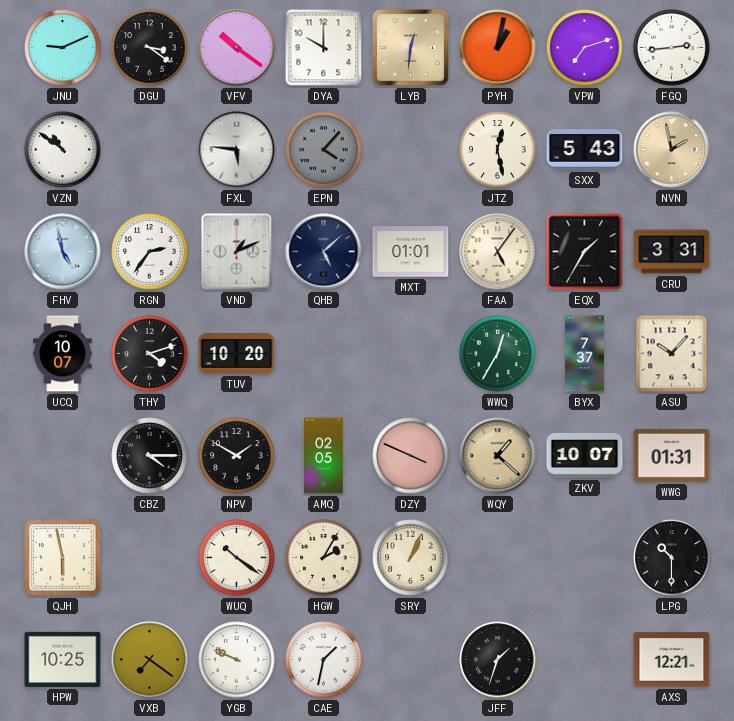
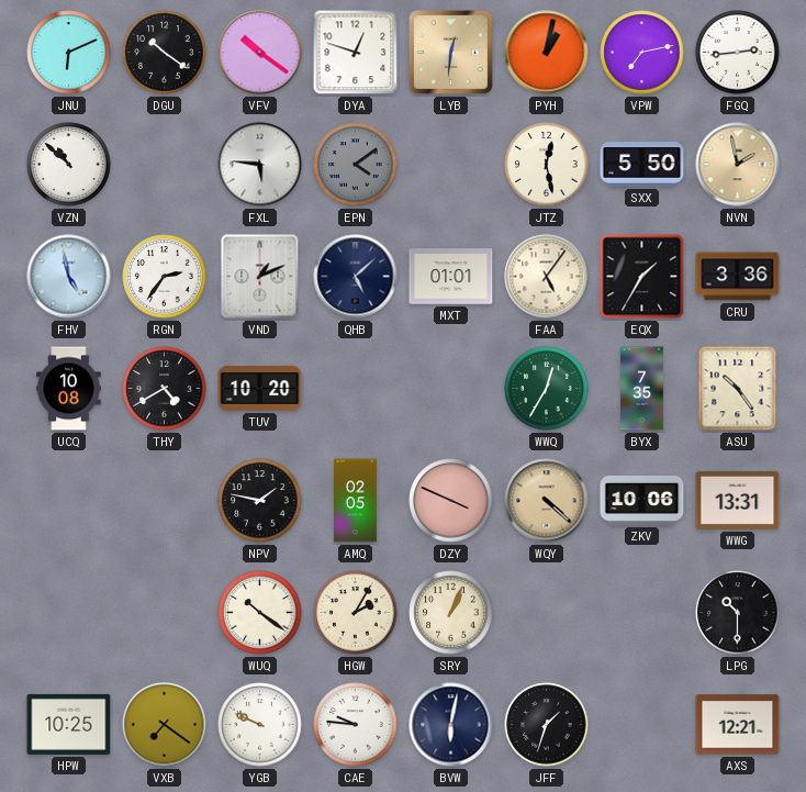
JNU: 9:11 -> 6:11 (69, 53)
DGU: 3:21 -> 10:21 (165, 53)
DYA: 10:00 -> 12:48 (356, 53)
VPW: 7:12 -> 7:13 (642, 53)
VZN: 10:51 -> 10:52 (69, 165)
EPN: 4:07 -> 4:09 (356, 165)
SXX: 5:43 -> 5:50 (642, 165)
CRU: 3:31 -> 3:36 (738, 277)
UCQ: 10:07 -> 10:08 (69, 389)
THY: 4:12 -> 4:40 (165, 389)
BYX: 7:37 -> 7:35 (642, 389)
ASU: 10:07 -> 10:24 (738, 389)
CBZ: 4:15 -> none (150, 456)
NPV: 1:50 -> 1:47 (260, 501)
WQY: 1:22 -> 4:22 (547, 501)
ZKV: 10:07 -> 10:06 (642, 500)
WWG: 01:31 -> 13:31 (738, 500)
QJH: 5:58 -> none (63, 558)
CAE: 1:32 -> 9:46 (356, 725)
BVW: none -> 6:02 (451, 725)
